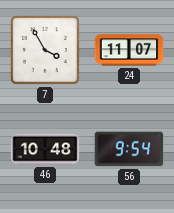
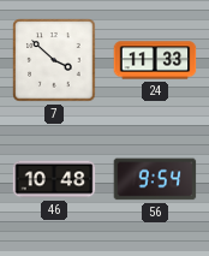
7: 3:55 -> 3:52 (54, 60)
24: 11:07 -> 11:33 (155, 60)
